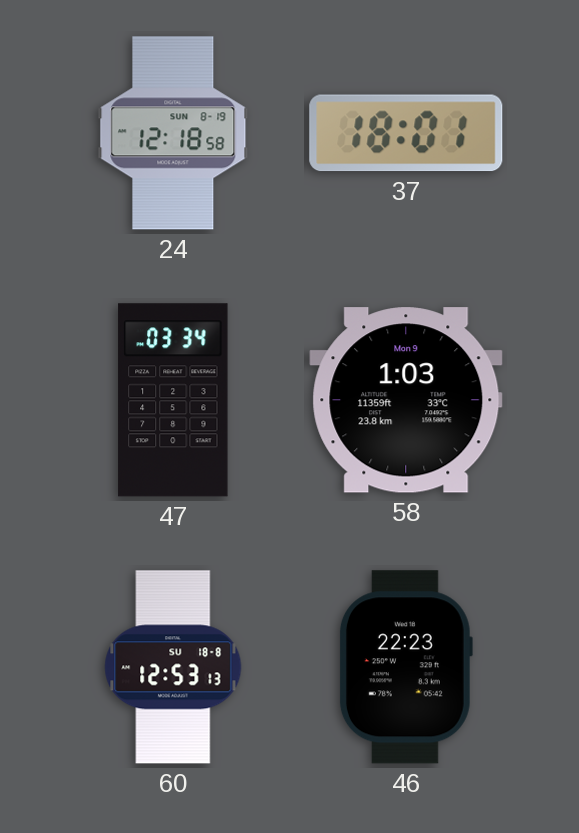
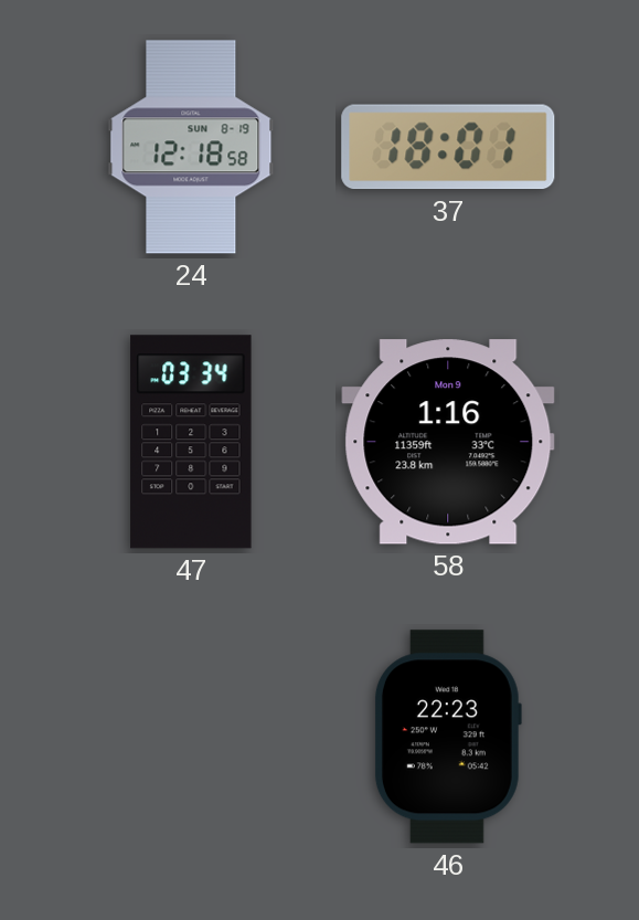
58: 1:03 -> 1:16 (448, 442)
60: 12:53 -> none (173, 667)
